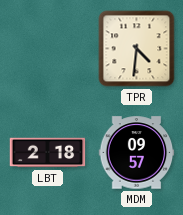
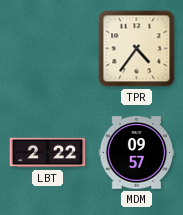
TPR: 4:31 -> 4:36 (137, 49)
LBT: 2:18 -> 2:22 (48, 153)
